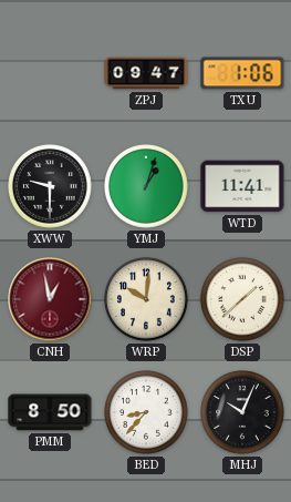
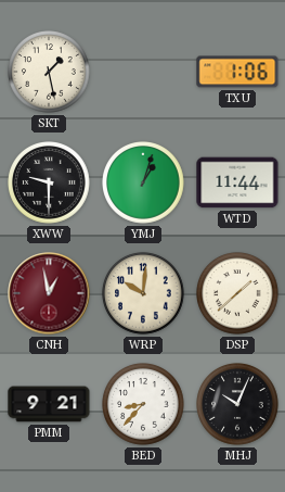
SKT: none -> 1:28 (49, 72)
ZPJ: 09:47 -> none (146, 73)
WTD: 11:41 -> 11:44 (237, 182)
PMM: 8:50 -> 9:21 (49, 404)
